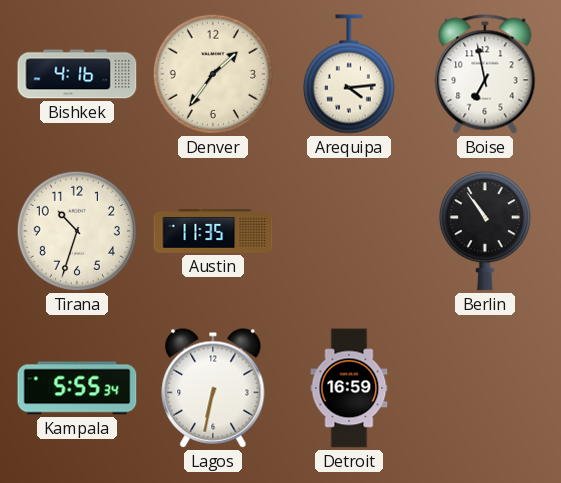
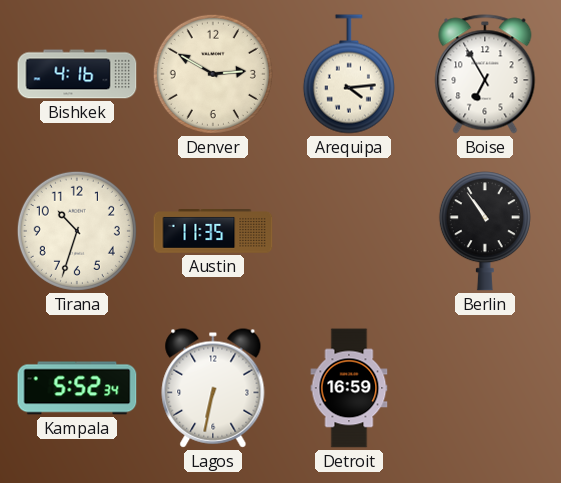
Denver: 1:36 -> 2:50 (213, 74)
Boise: 6:58 -> 6:55 (485, 74)
Kampala: 5:55 -> 5:52 (77, 388)
